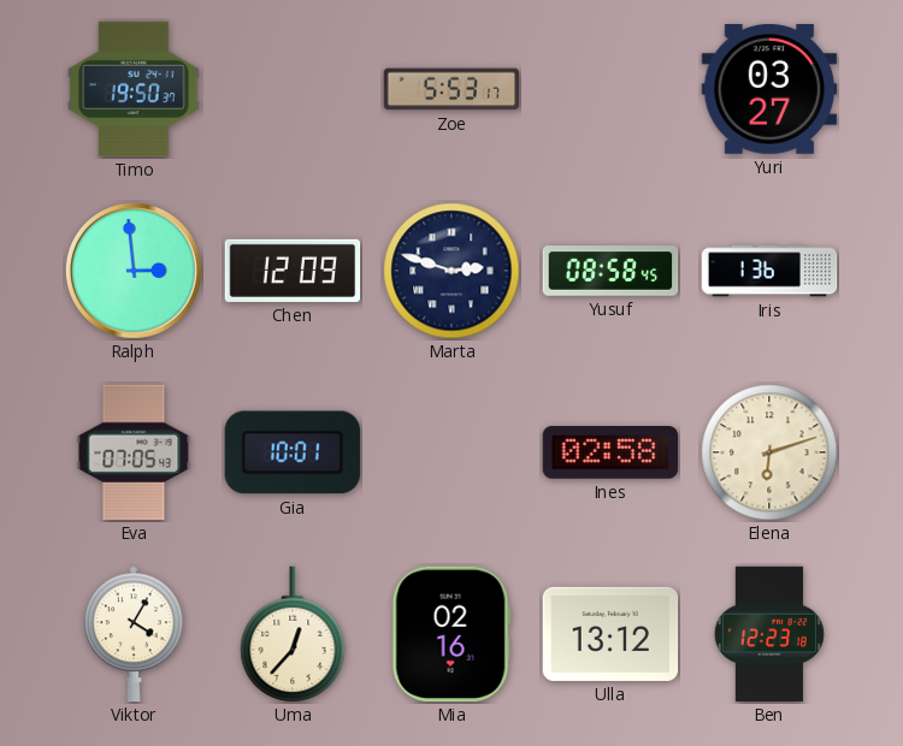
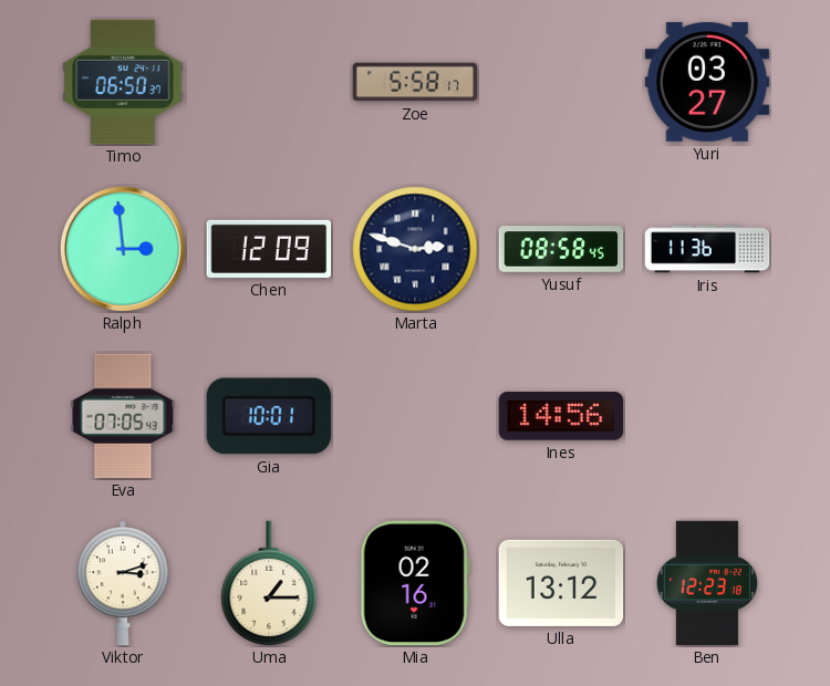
Timo: 19:50 -> 06:50 (123, 82)
Zoe: 5:53 -> 5:58 (415, 82)
Iris: 1:36 -> 11:36 (707, 249)
Ines: 02:58 -> 14:56 (561, 416)
Elena: 6:12 -> none (769, 452)
Viktor: 4:05 -> 3:12 (124, 583)
Uma: 12:37 -> 1:15 (269, 583)
